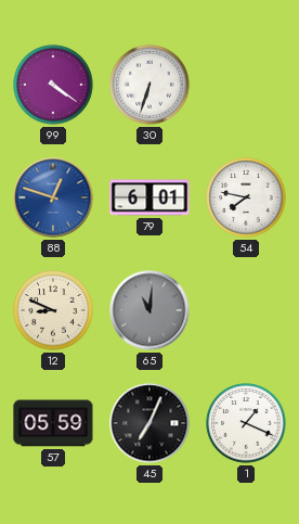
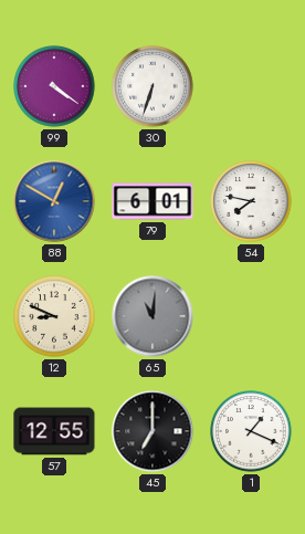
88: 12:48 -> 12:50 (54, 201)
57: 05:59 -> 12:55 (54, 431)
45: 7:04 -> 7:00 (152, 431)
